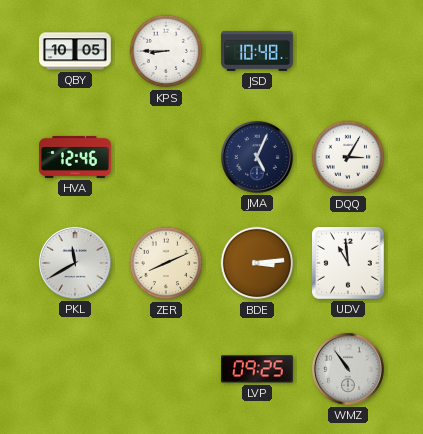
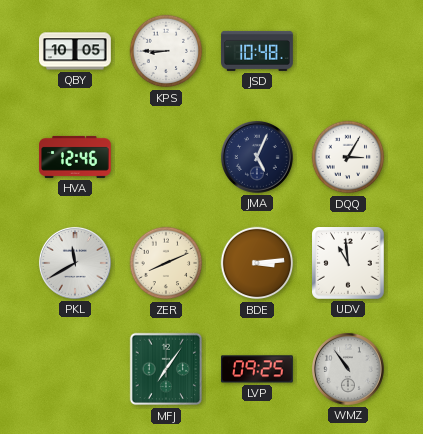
MFJ: none -> 7:06 (166, 369)
